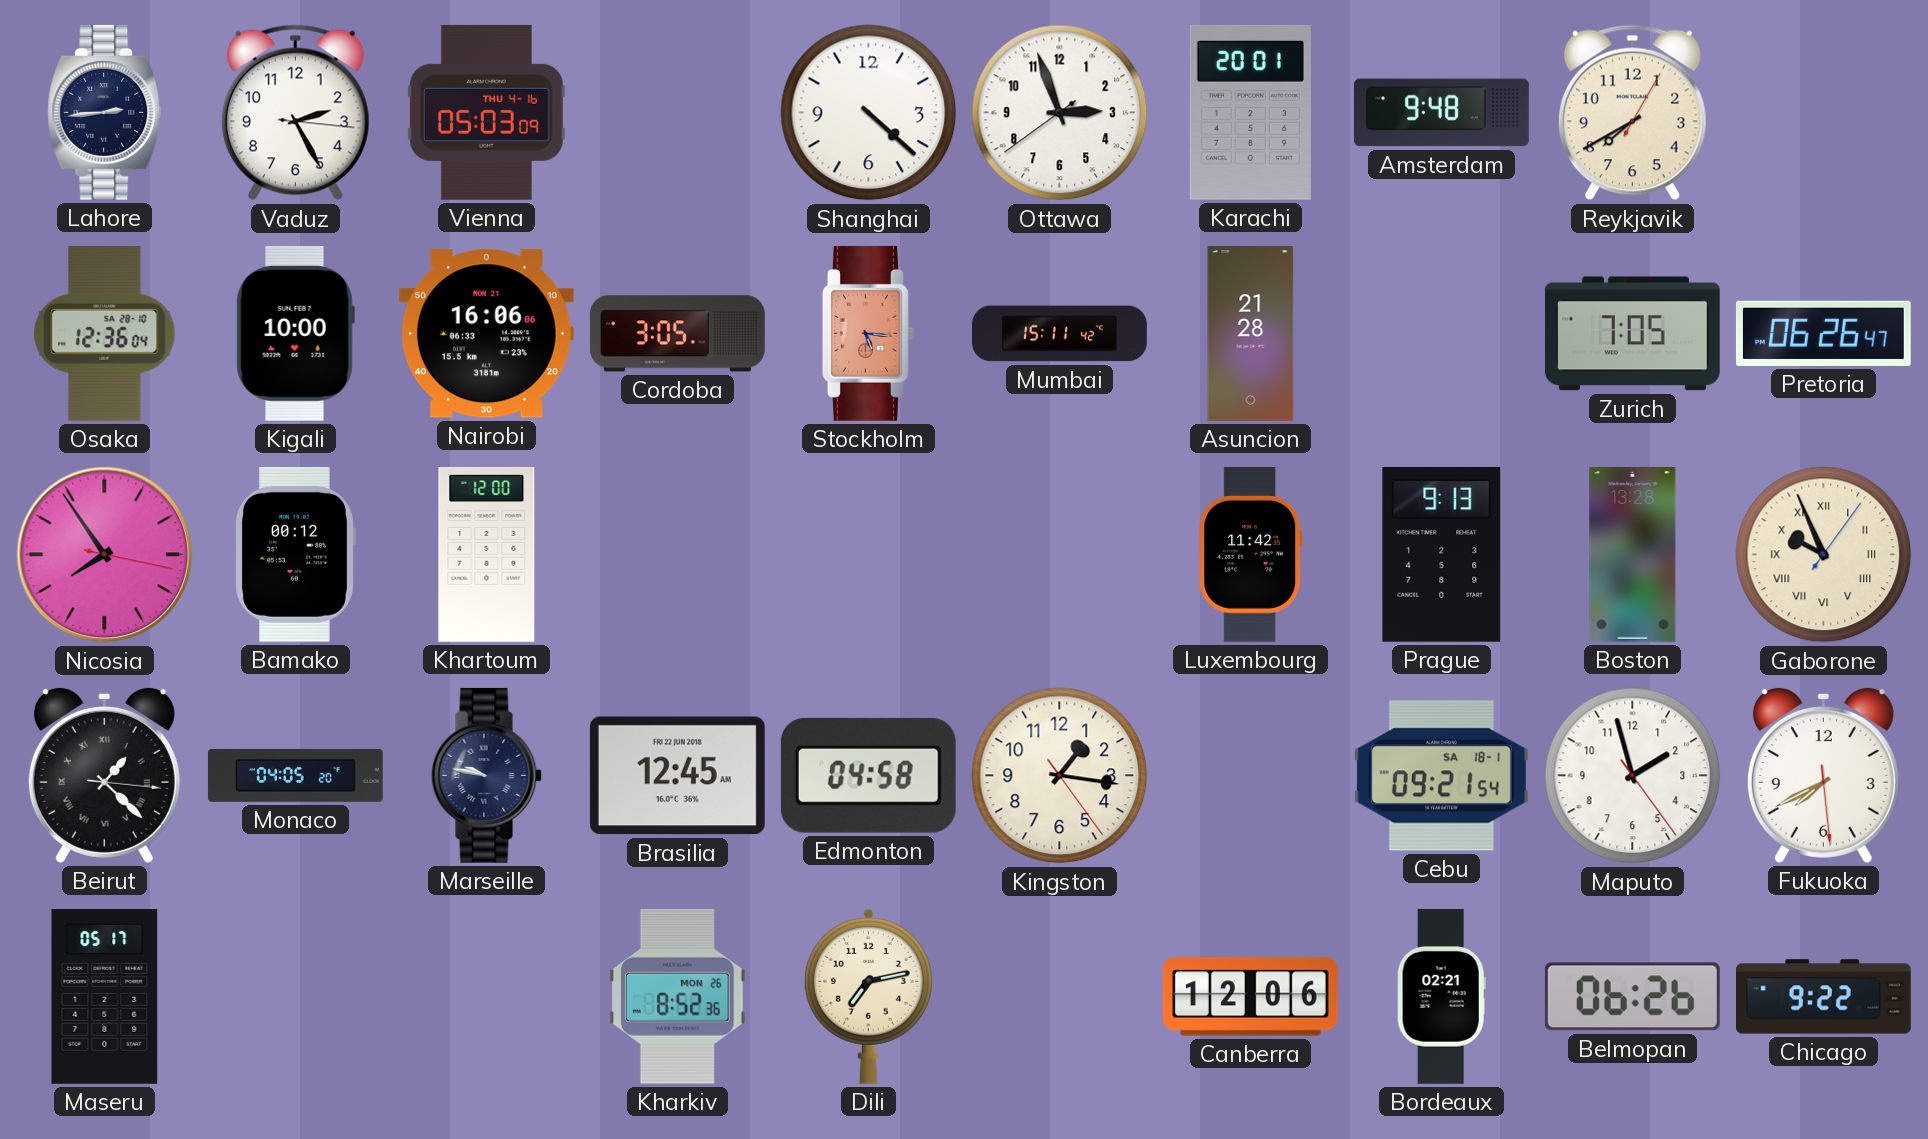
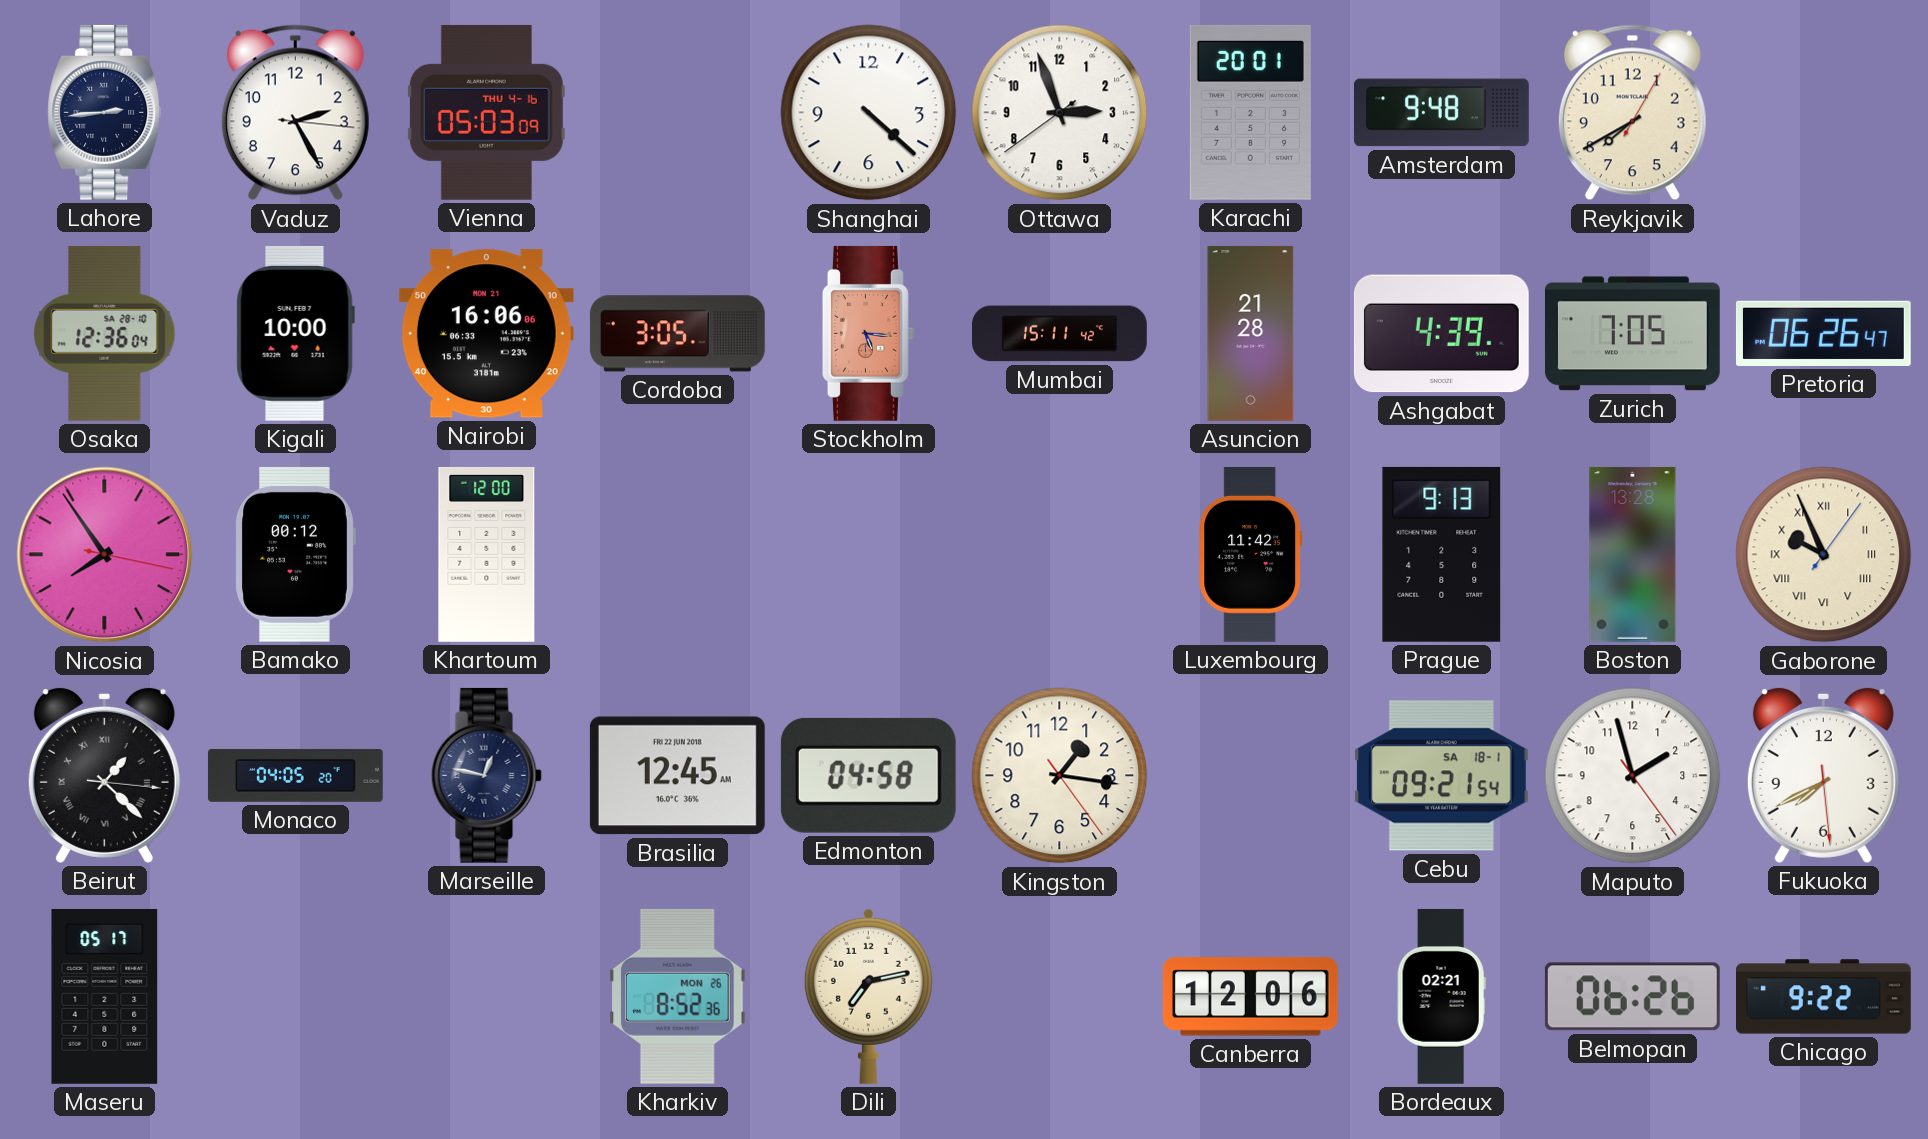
Ashgabat: none -> 4:39 (1441, 334)
Marseille: 9:47 -> 12:47 (486, 775)
